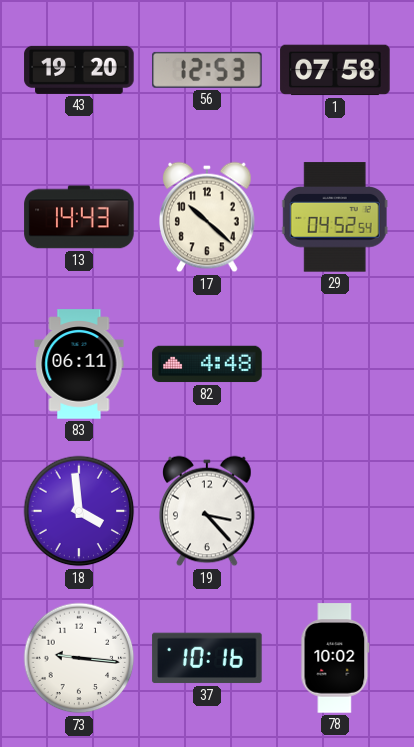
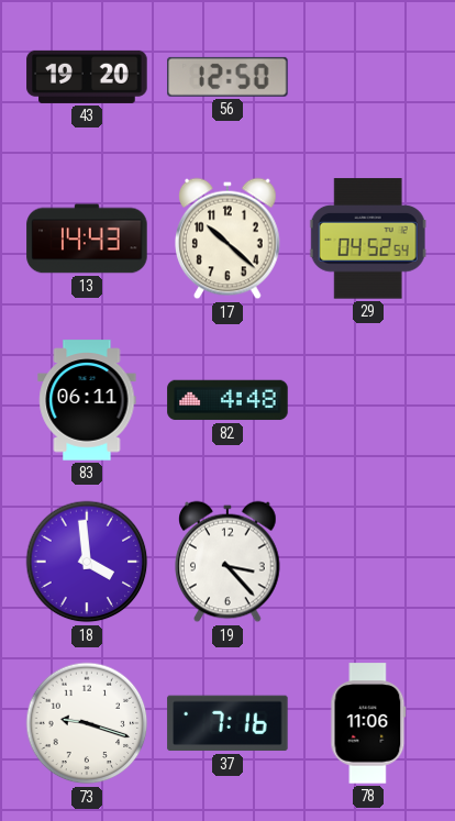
56: 12:53 -> 12:50 (227, 77)
1: 07:58 -> none (335, 70)
73: 9:16 -> 9:18 (87, 723)
37: 10:16 -> 7:16 (227, 723)
78: 10:02 -> 11:06 (368, 723)
